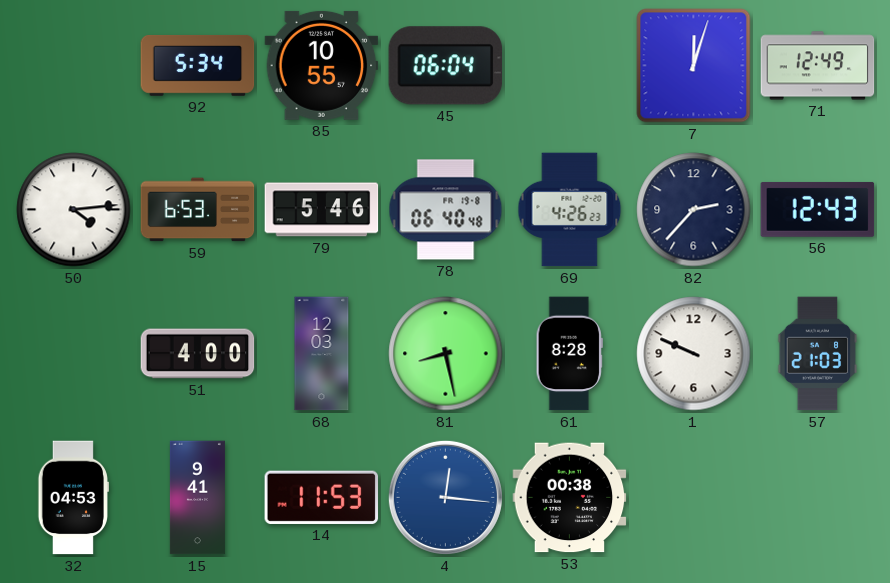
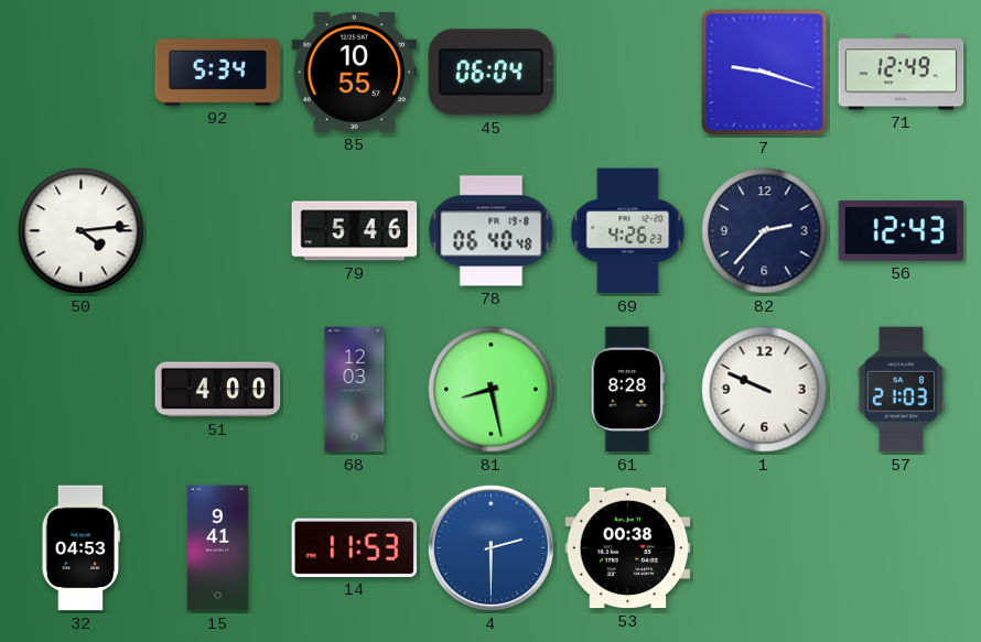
7: 12:03 -> 9:18 (765, 73)
59: 6:53 -> none (198, 210)
4: 12:16 -> 2:30 (490, 547)
